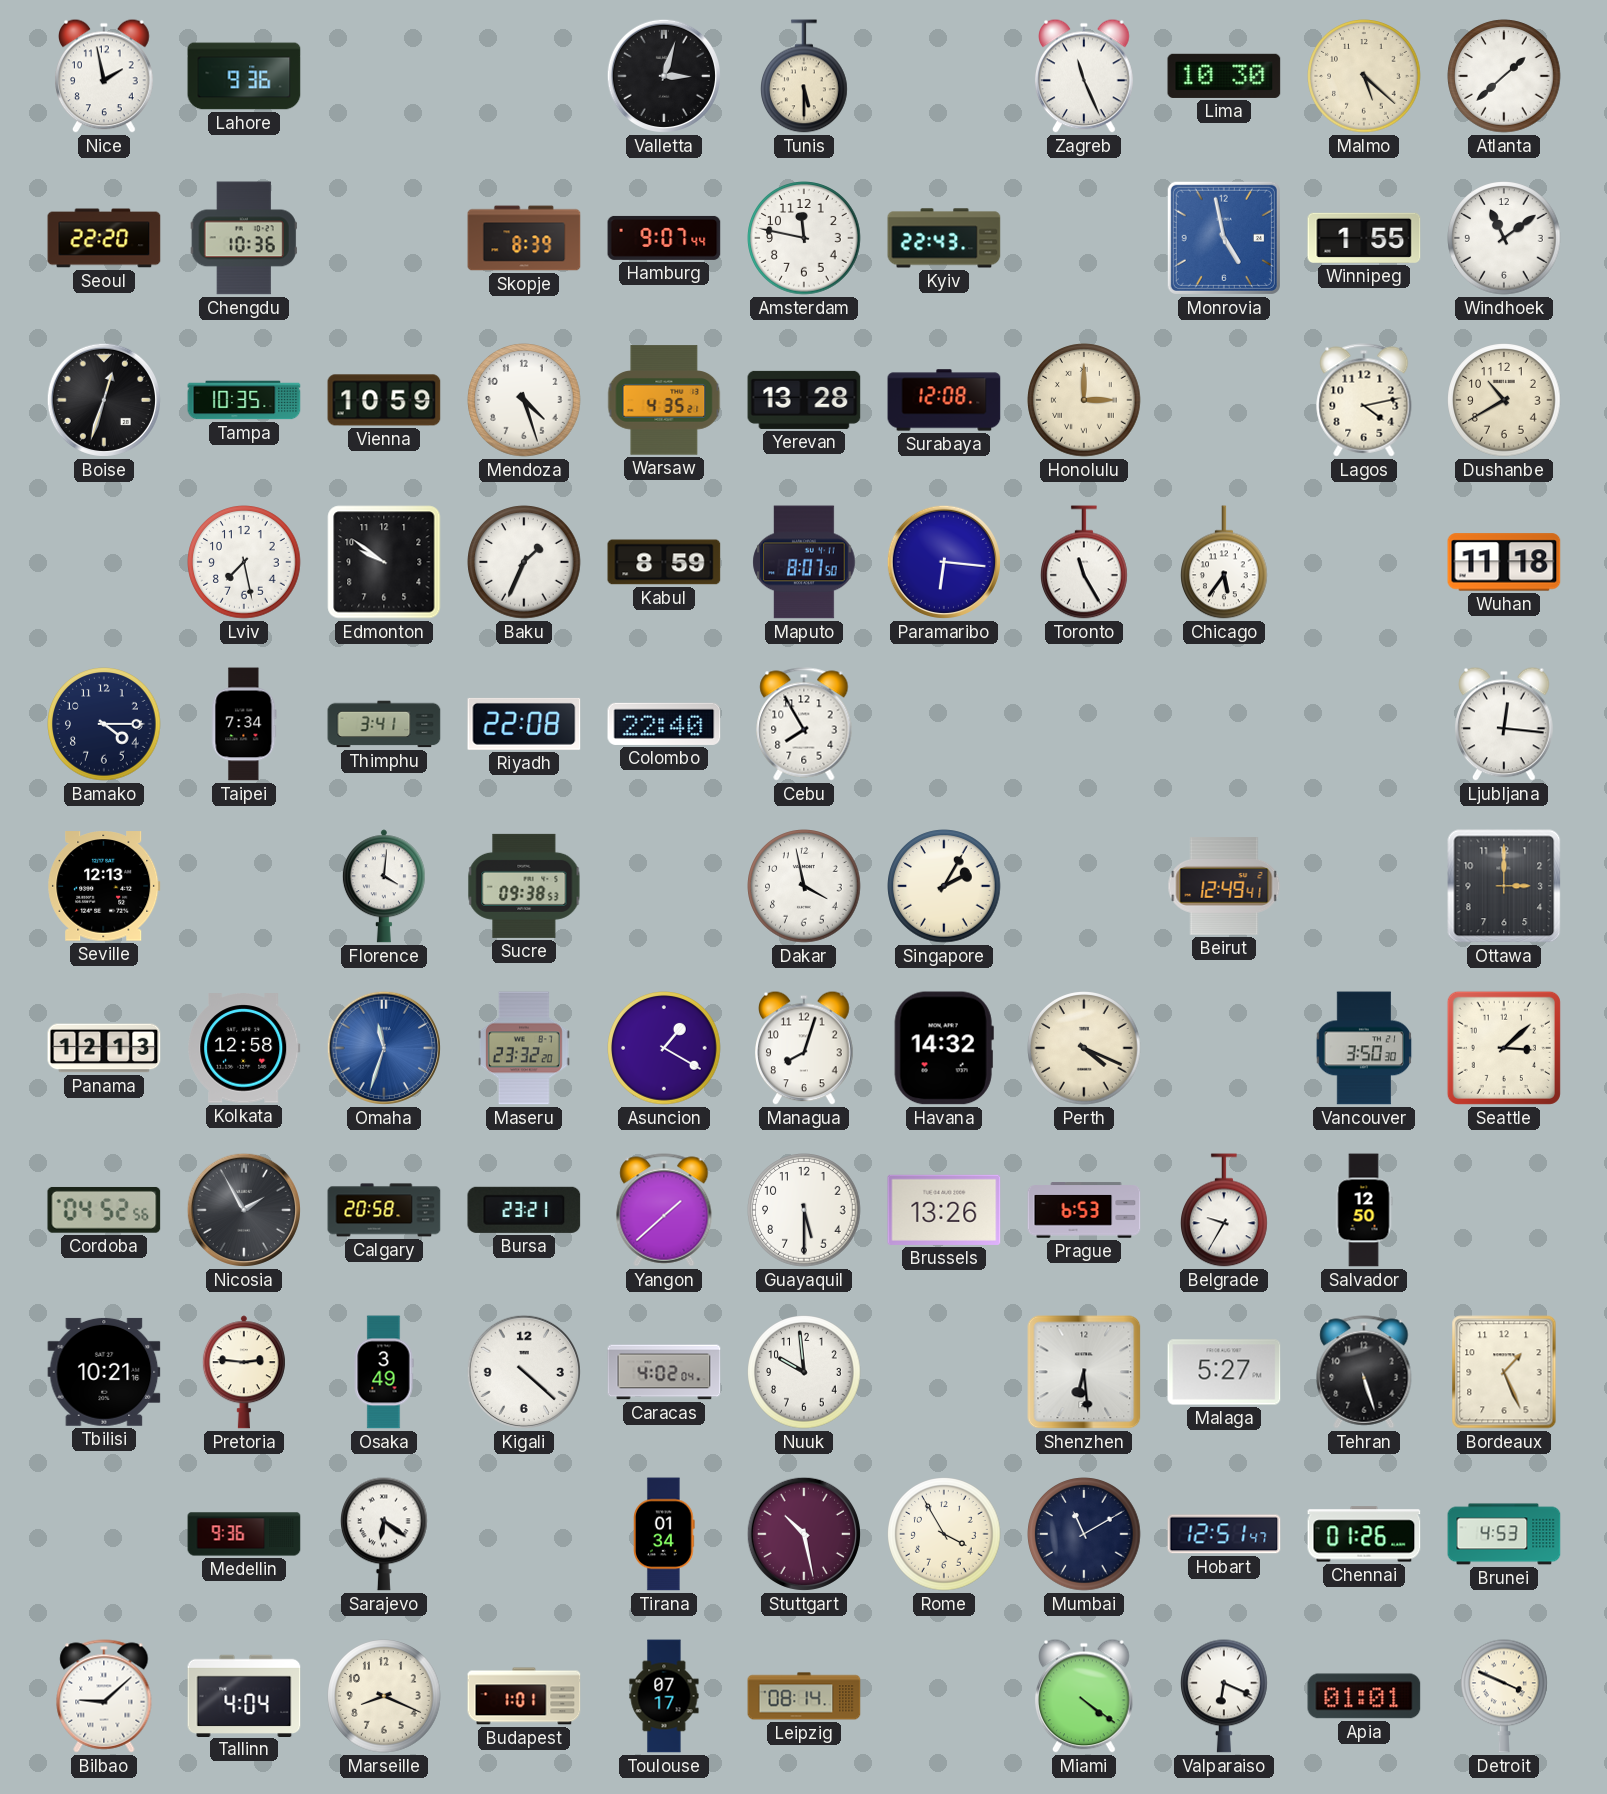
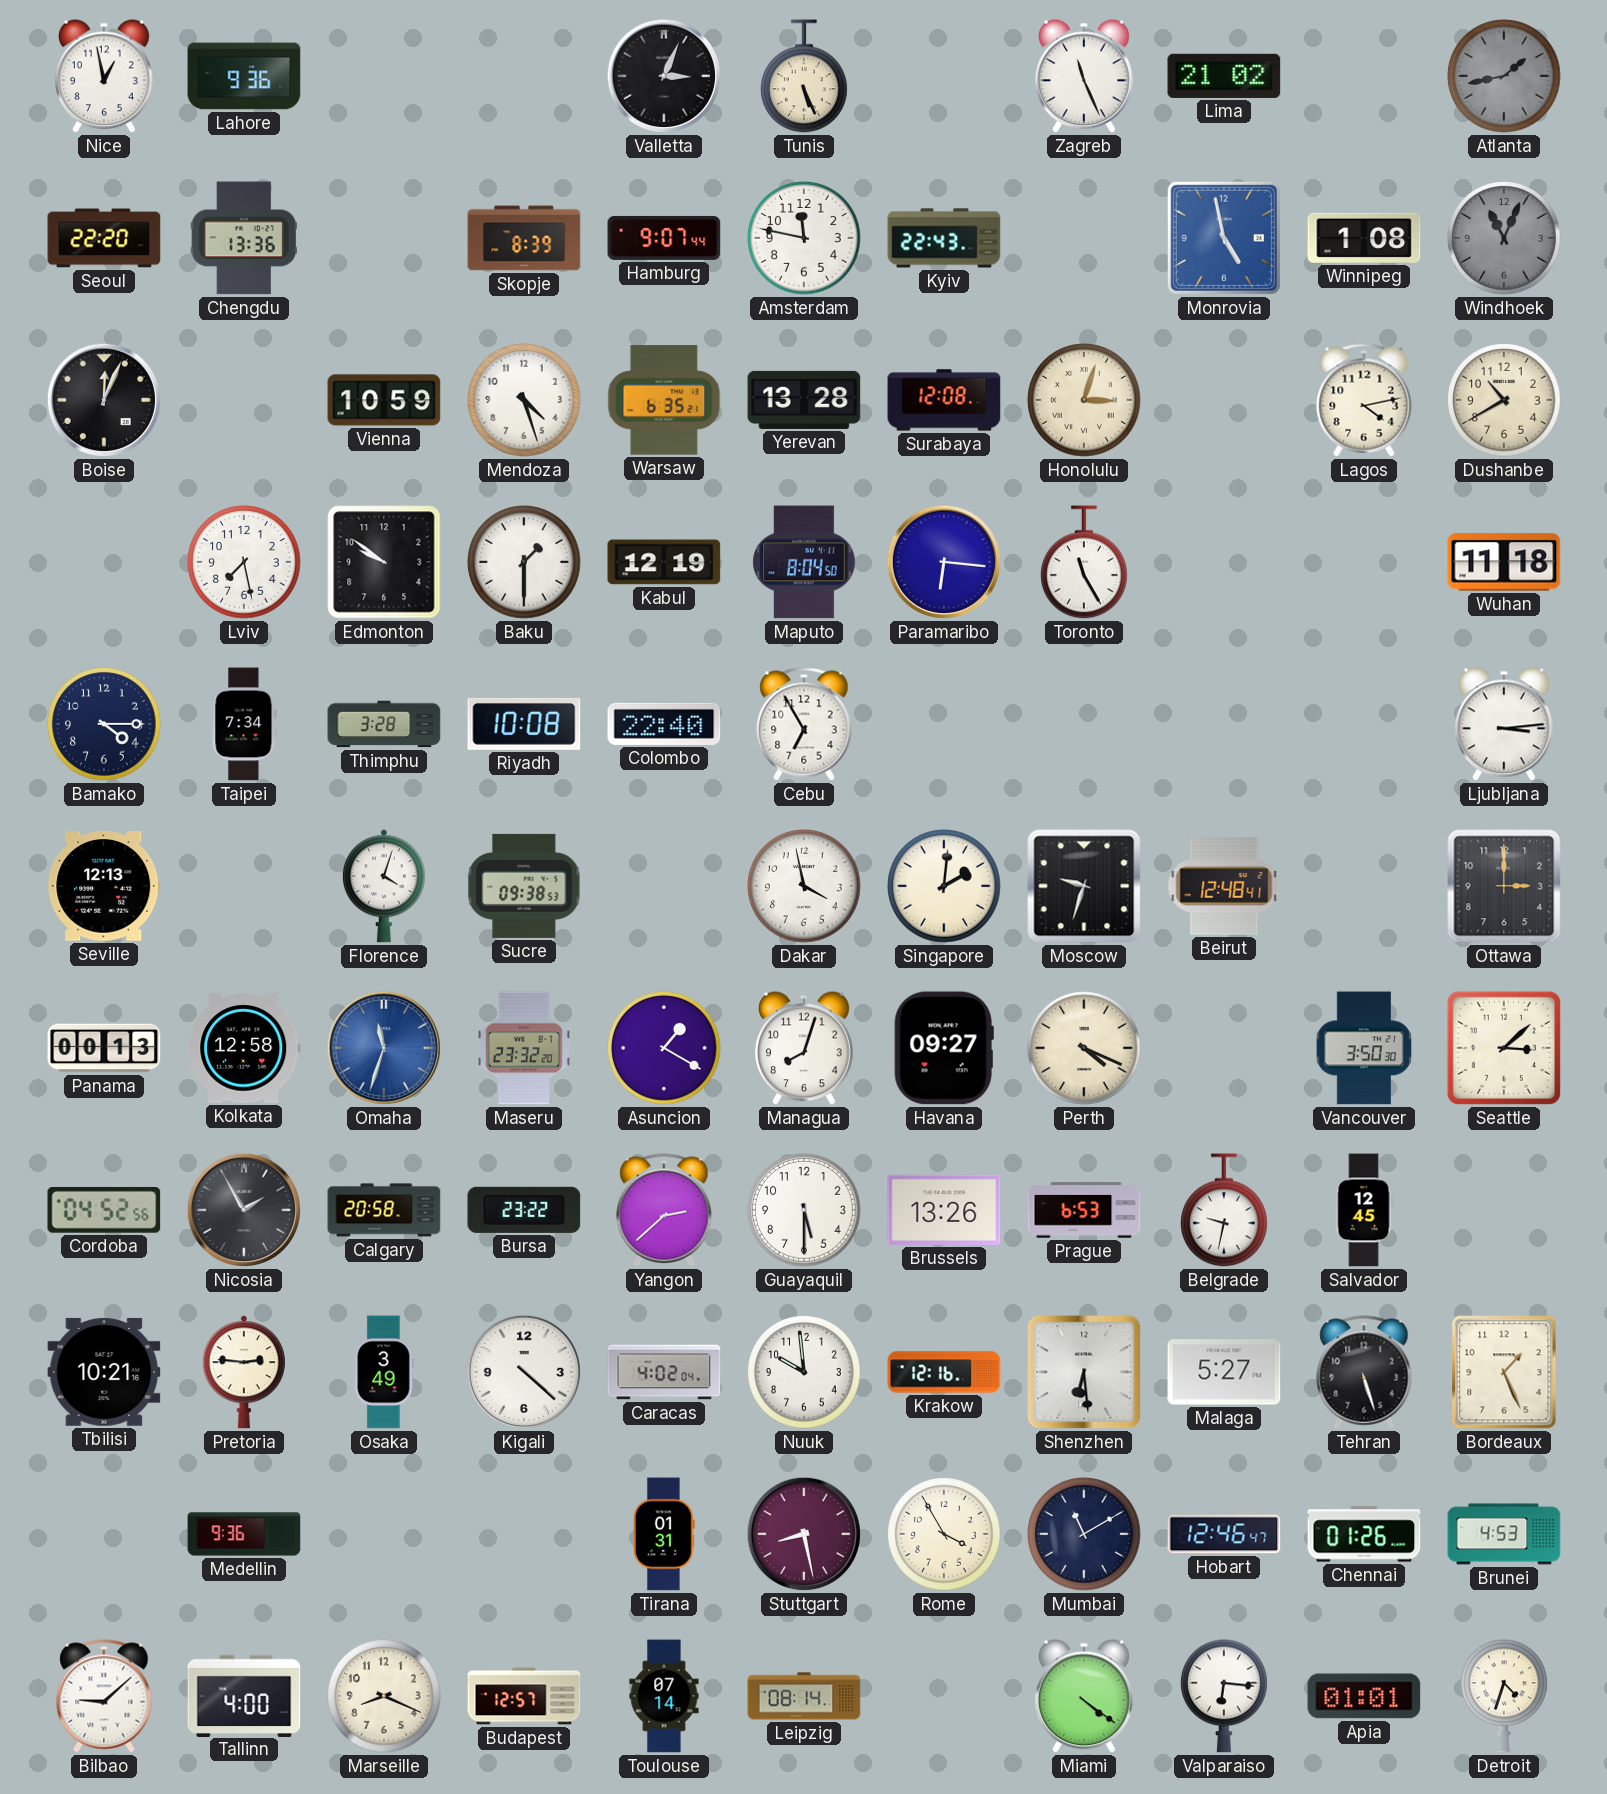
Nice: 1:58 -> 12:58 (105, 76)
Valletta: 3:03 -> 3:04 (664, 76)
Tunis: 5:30 -> 5:26 (805, 76)
Lima: 10:30 -> 21:02 (1224, 76)
Malmo: 5:22 -> none (1364, 76)
Atlanta: 1:38 -> 1:43 (1504, 76)
Atlanta dial: white -> grey (1504, 76)
Chengdu: 10:36 -> 13:36 (244, 238)
Winnipeg: 1:55 -> 1:08 (1364, 238)
Windhoek: 11:09 -> 11:04 (1504, 238)
Windhoek dial: white -> grey (1504, 238)
Boise: 12:33 -> 12:04 (104, 400)
Tampa: 10:35 -> none (244, 400)
Warsaw: 4:35 -> 6:35 (664, 400)
Honolulu: 3:00 -> 3:03 (1084, 400)
Baku: 1:34 -> 1:30 (524, 562)
Kabul: 8:59 -> 12:19 (664, 562)
Maputo: 8:07 -> 8:04 (804, 562)
Chicago: 5:36 -> none (1225, 562)
Thimphu: 3:41 -> 3:28 (384, 724)
Riyadh: 22:08 -> 10:08 (524, 724)
Cebu: 7:55 -> 6:55 (804, 724)
Ljubljana: 12:16 -> 3:14 (1505, 724)
Florence: 4:01 -> 4:03 (384, 886)
Singapore: 2:05 -> 2:01 (944, 886)
Moscow: none -> 9:33 (1084, 886)
Beirut: 12:49 -> 12:48 (1224, 886)
Panama: 12:13 -> 00:13 (104, 1048)
Havana: 14:32 -> 09:27 (944, 1048)
Bursa: 23:21 -> 23:22 (524, 1210)
Yangon: 1:38 -> 2:38 (664, 1210)
Belgrade: 9:35 -> 9:32 (1225, 1210)
Salvador: 12:50 -> 12:45 (1364, 1210)
Krakow: none -> 12:16 (944, 1372)
Sarajevo: 6:21 -> none (385, 1534)
Tirana: 01:34 -> 01:31 (664, 1534)
Stuttgart: 10:28 -> 8:28 (804, 1534)
Hobart: 12:51 -> 12:46 (1224, 1534)
Tallinn: 4:04 -> 4:00 (244, 1695)
Budapest: 1:01 -> 12:57 (524, 1696)
Toulouse: 07:17 -> 07:14 (664, 1696)
Valparaiso: 6:19 -> 6:16 (1225, 1696)
Detroit: 3:49 -> 4:33 (1505, 1696)
